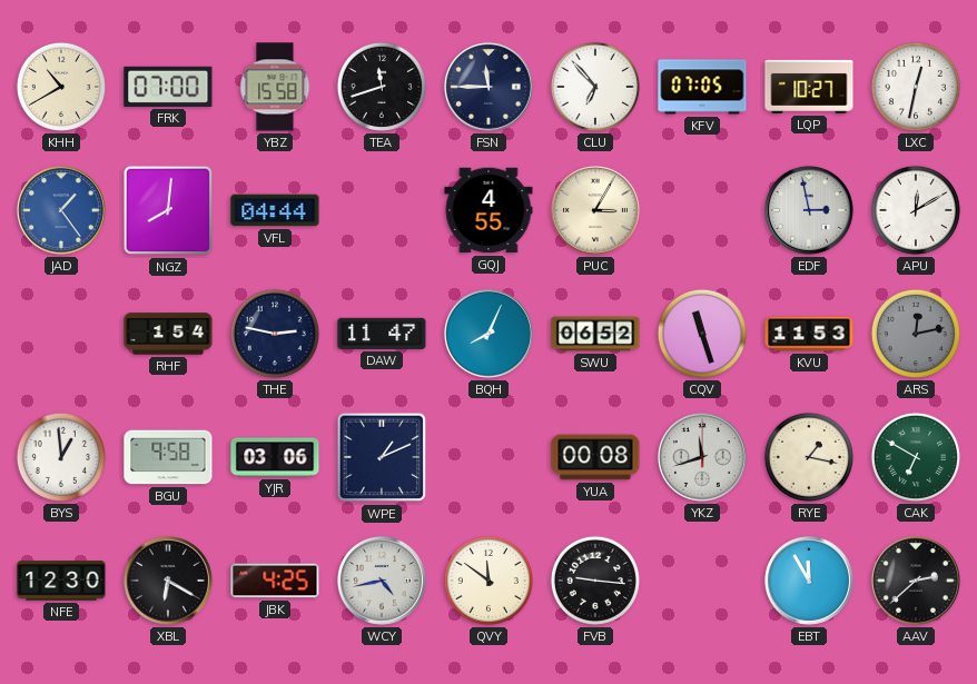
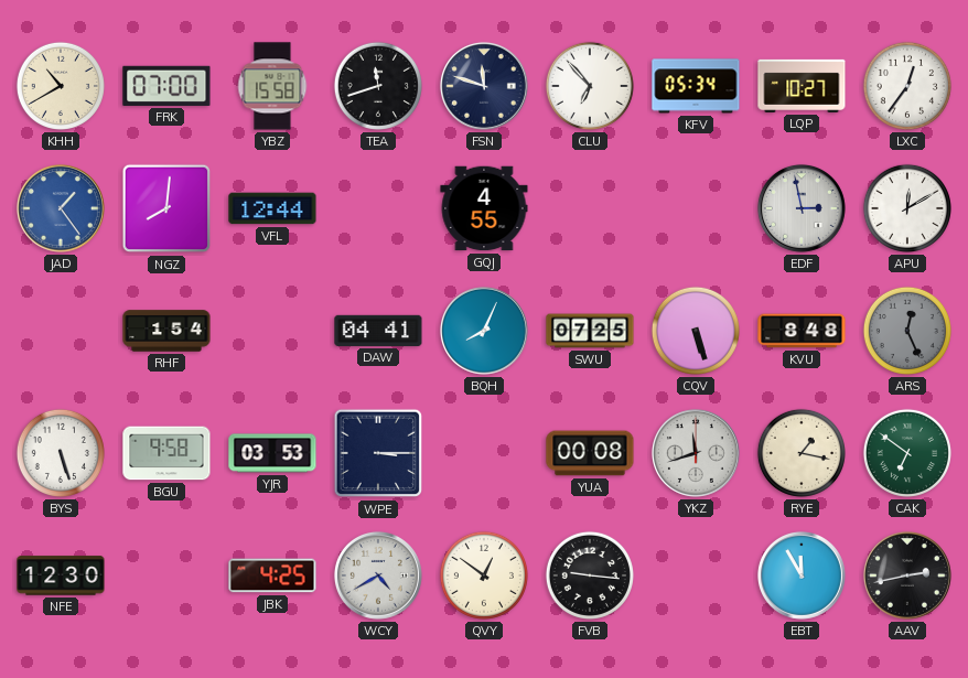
FSN: 11:45 -> 11:48 (484, 86)
KFV: 07:05 -> 05:34 (696, 86)
LXC: 12:32 -> 12:36 (907, 86)
VFL: 04:44 -> 12:44 (272, 208)
PUC: 3:05 -> none (595, 210)
THE: 2:47 -> none (275, 334)
DAW: 11:47 -> 04:41 (378, 331)
SWU: 06:52 -> 07:25 (590, 331)
CQV: 11:27 -> 5:27 (696, 331)
KVU: 11:53 -> 8:48 (802, 331)
ARS: 12:13 -> 12:26 (907, 331)
BYS: 12:59 -> 5:27 (61, 453)
YJR: 03:06 -> 03:53 (272, 453)
WPE: 1:11 -> 3:15 (378, 453)
CAK: 6:50 -> 6:51 (907, 453)
XBL: 6:20 -> none (168, 581)
WCY: 4:43 -> 4:40 (378, 575)
QVY: 11:51 -> 12:51 (484, 575)
AAV: 2:38 -> 2:43 (907, 575)
